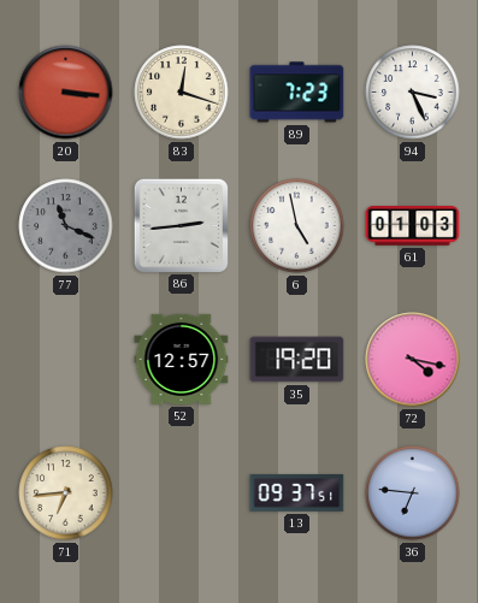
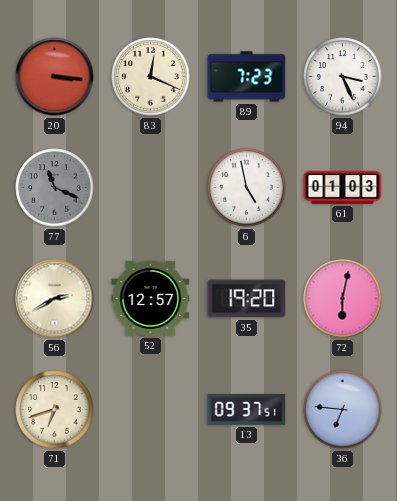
83: 12:18 -> 12:19 (151, 77)
86: 2:44 -> none (181, 225)
56: none -> 2:40 (55, 299)
72: 4:17 -> 6:02 (343, 299)
71: 6:44 -> 6:42 (55, 410)
